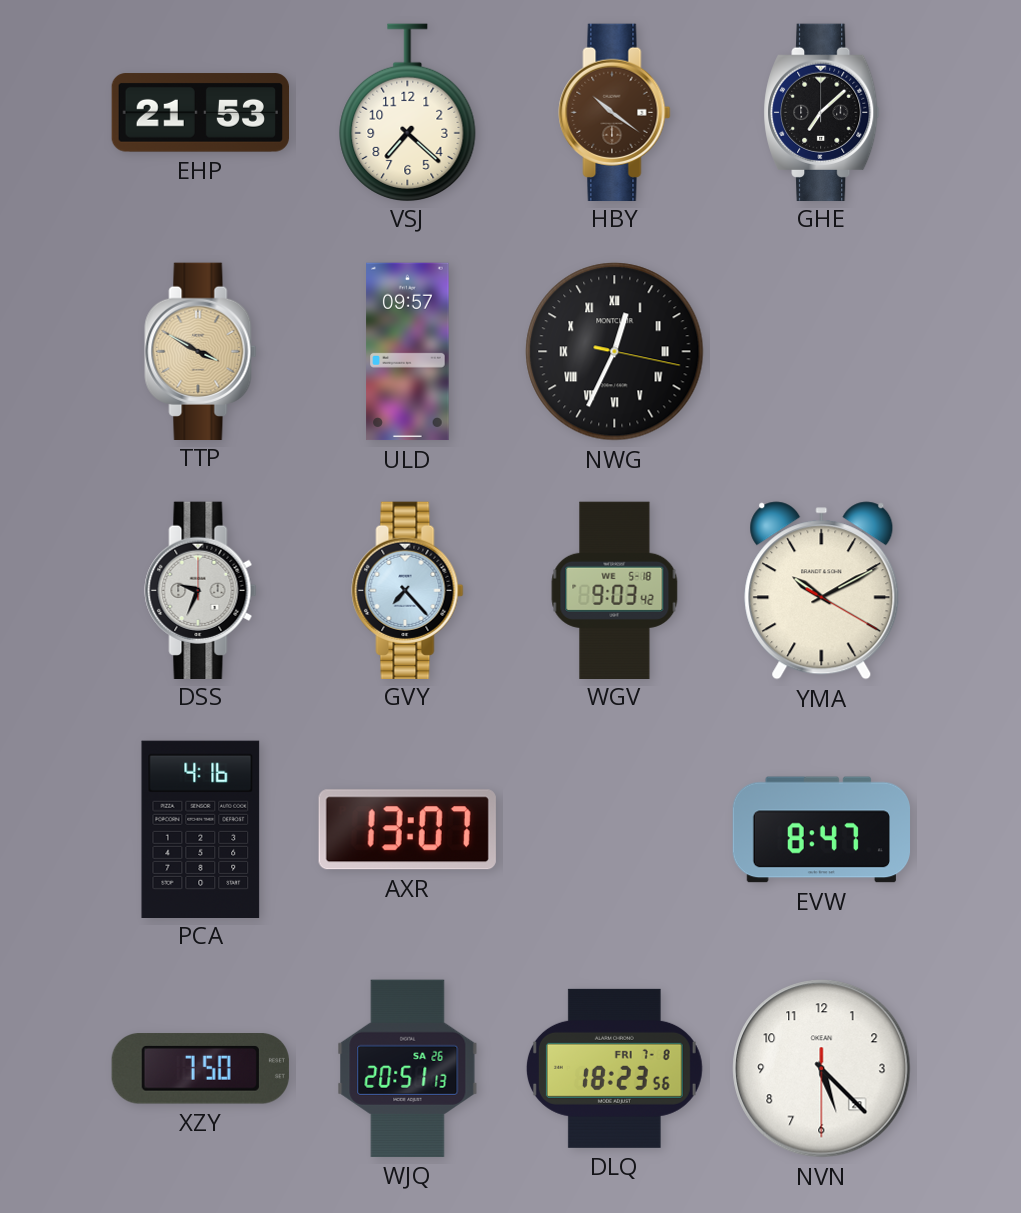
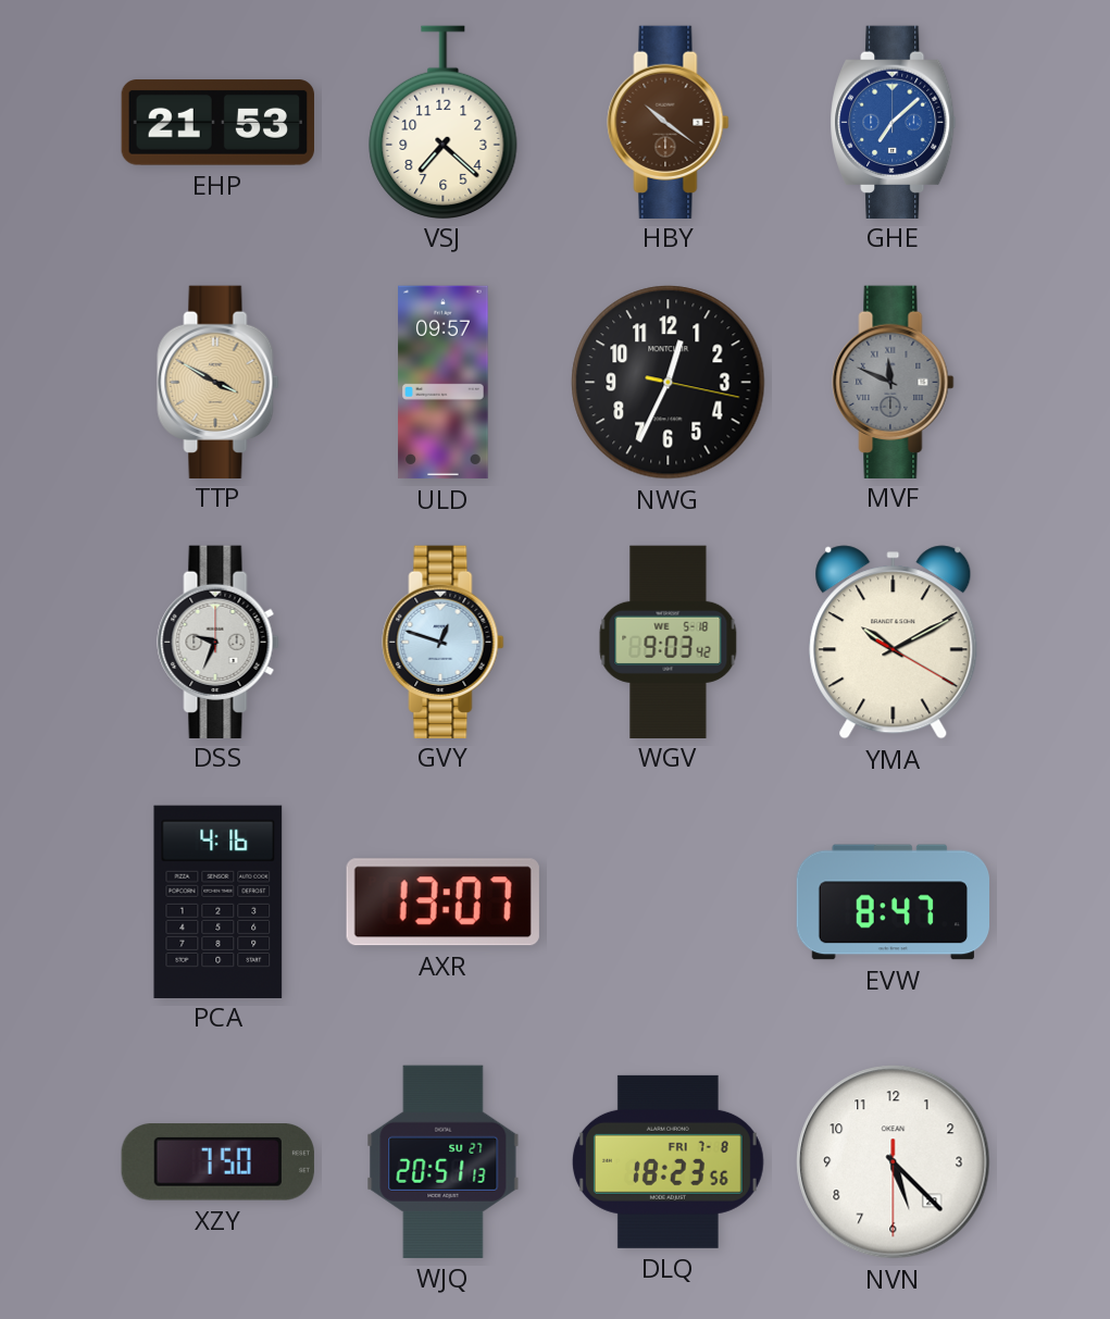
GHE dial: black -> blue (894, 122)
NWG numerals: Roman -> Arabic (669, 383)
MVF: none -> 11:49 (894, 382)
GVY: 7:23 -> 12:48 (444, 642)
WJQ date: SA 26 -> SU 27 (444, 1161)
